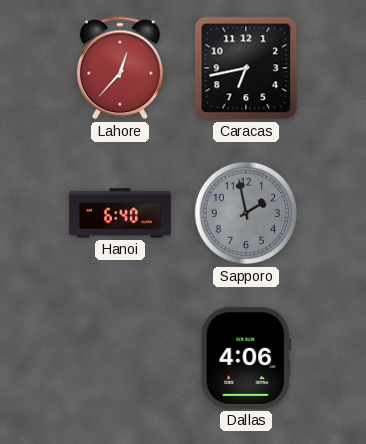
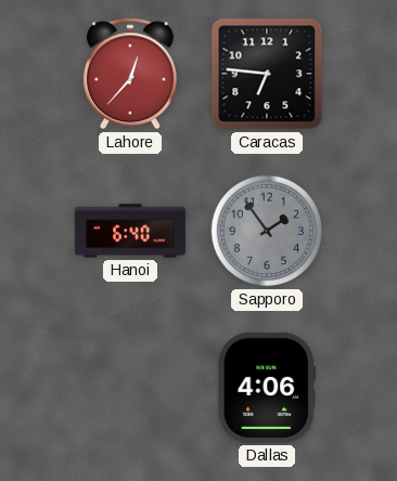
Caracas: 6:43 -> 6:46 (267, 74)
Sapporo: 1:58 -> 1:54 (267, 231)
